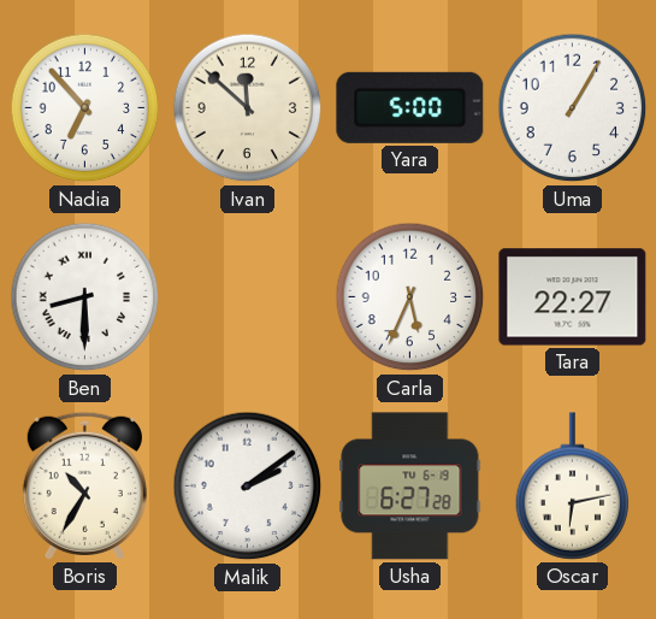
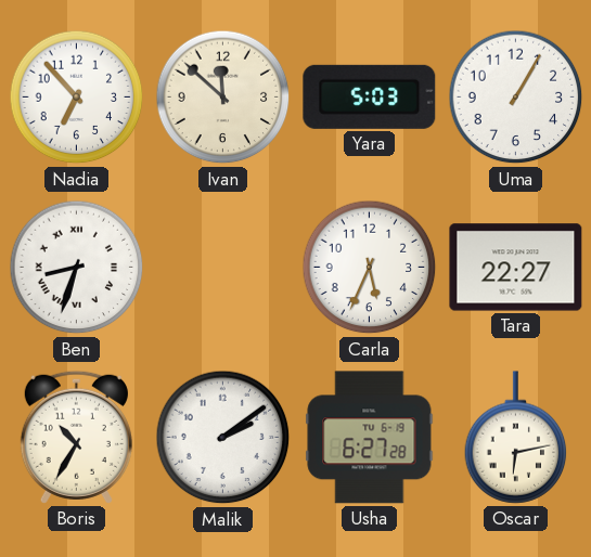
Yara: 5:00 -> 5:03 (370, 96)
Ben: 8:30 -> 8:33 (77, 268)
